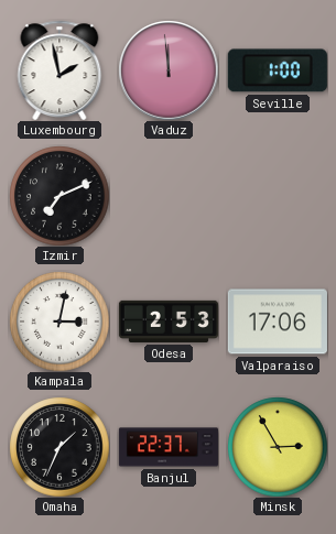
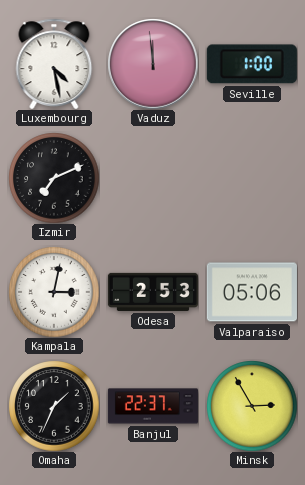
Luxembourg: 1:58 -> 4:28 (54, 64)
Valparaiso: 17:06 -> 05:06 (252, 292)
